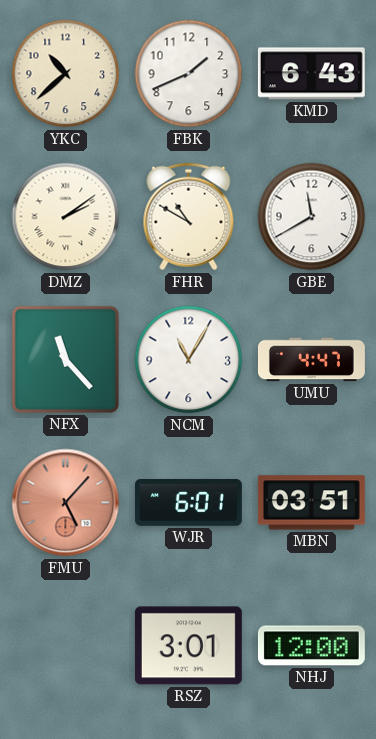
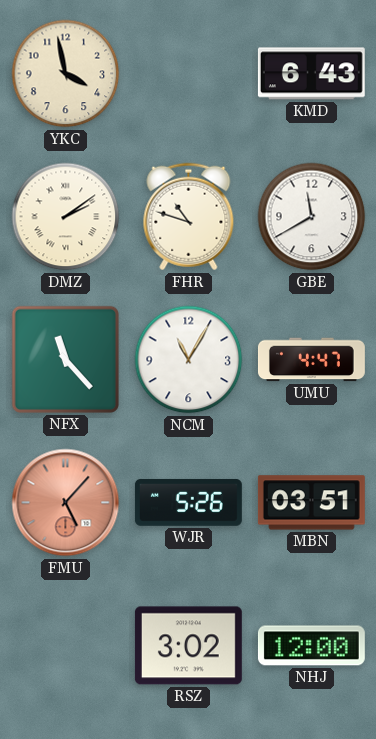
YKC: 10:38 -> 3:58 (66, 74)
FBK: 1:41 -> none (189, 74)
FHR: 10:50 -> 10:48 (189, 217)
WJR: 6:01 -> 5:26 (188, 503)
RSZ: 3:01 -> 3:02 (188, 646)
